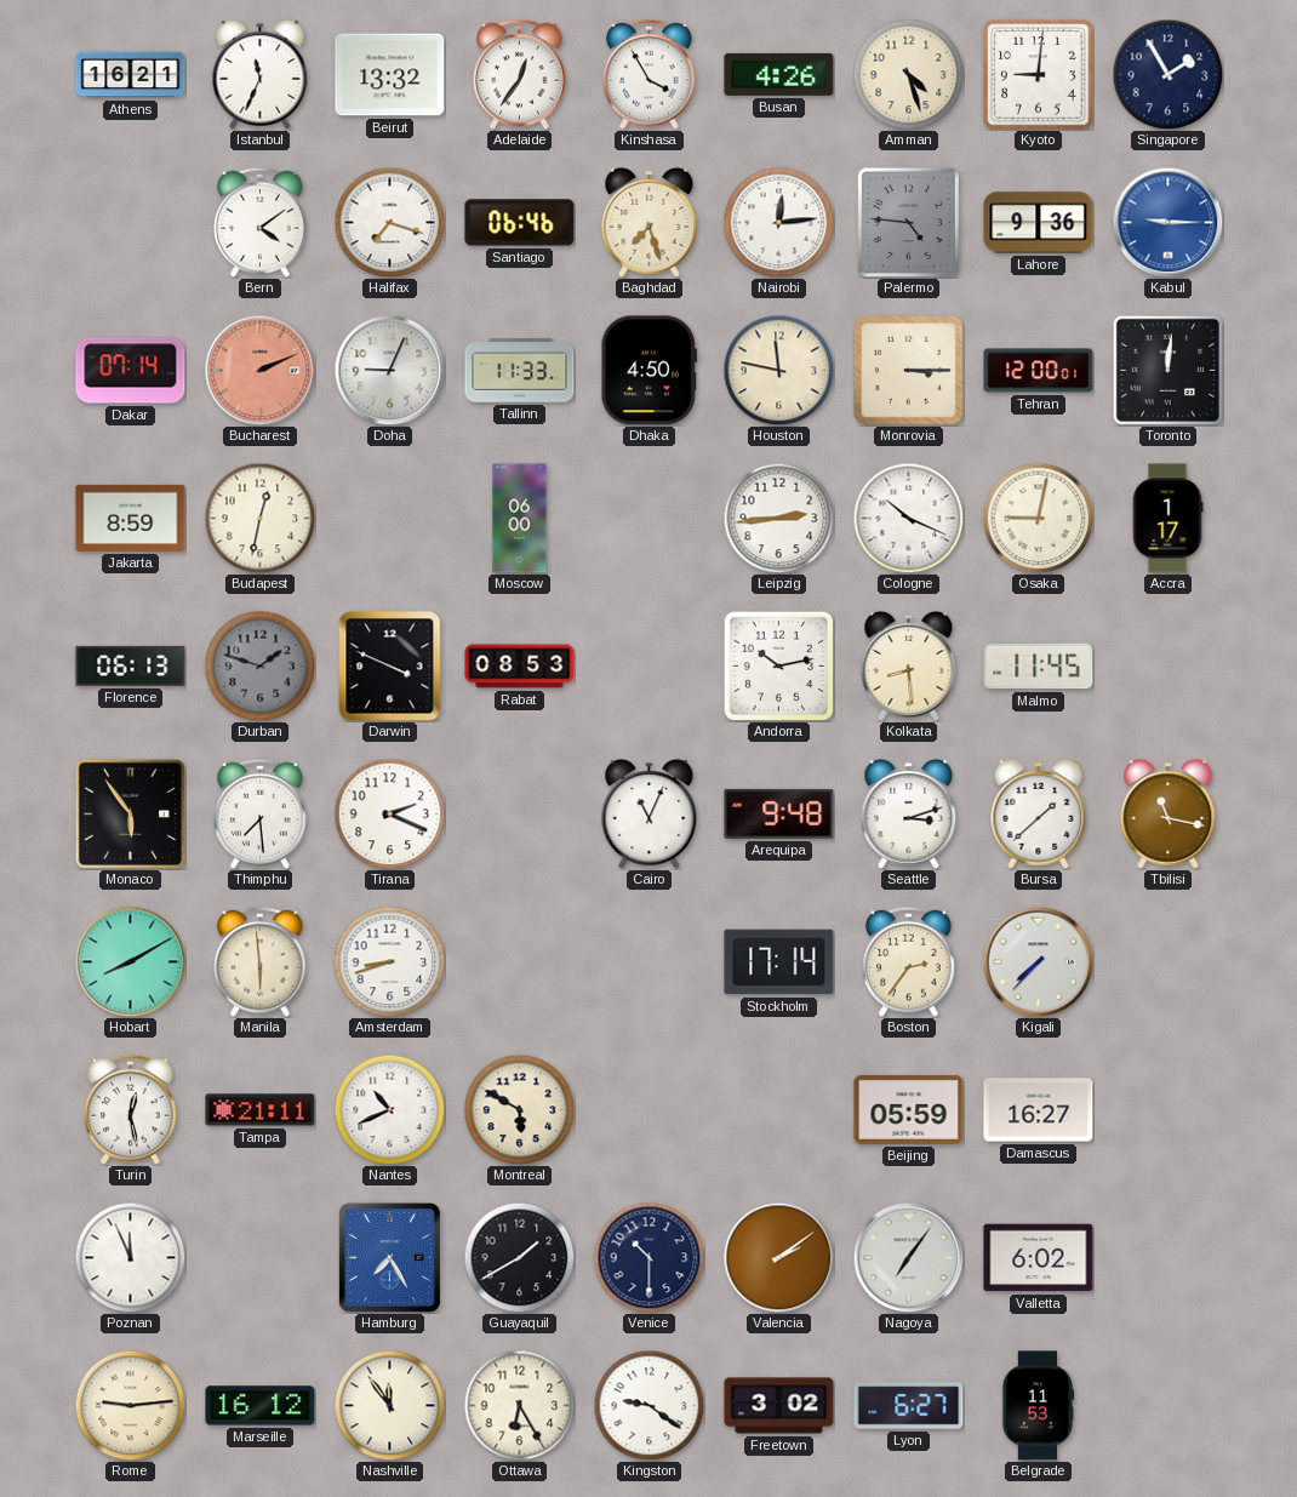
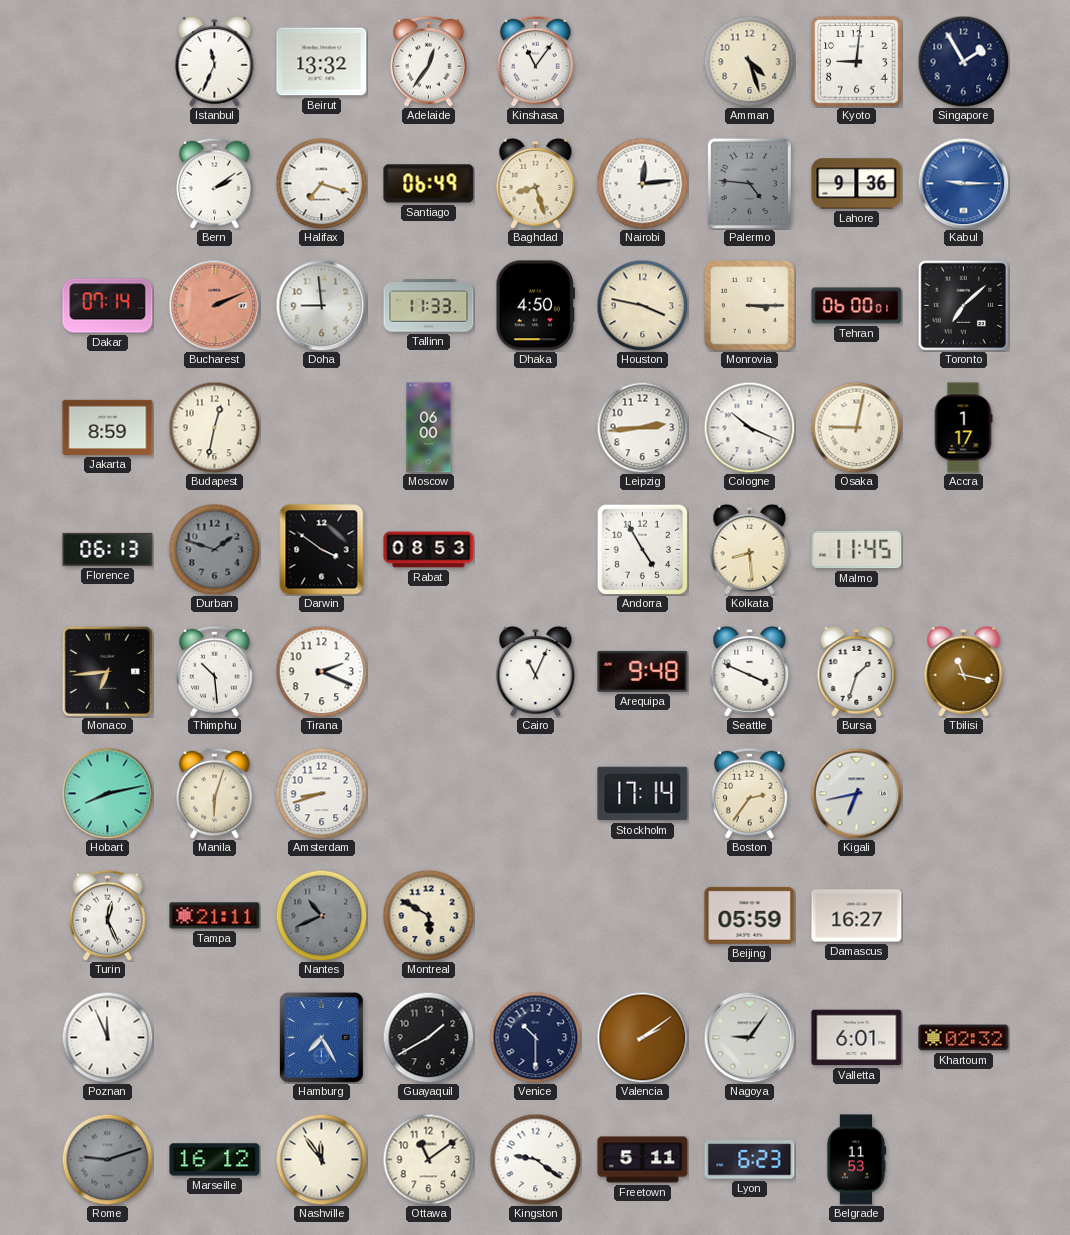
Athens: 16:21 -> none (131, 75)
Kinshasa: 3:55 -> 11:06 (536, 61)
Busan: 4:26 -> none (779, 74)
Bern: 4:09 -> 2:09 (215, 183)
Santiago: 06:46 -> 06:49 (429, 184)
Baghdad: 7:27 -> 8:27 (536, 183)
Doha: 9:04 -> 8:59 (321, 305)
Houston: 11:47 -> 3:47 (642, 305)
Tehran: 12:00 -> 06:00 (857, 306)
Toronto: 12:01 -> 7:08 (963, 305)
Darwin: 3:49 -> 3:51 (322, 550)
Andorra: 10:13 -> 4:55 (642, 549)
Monaco: 5:54 -> 6:44 (107, 671)
Thimphu: 7:29 -> 10:29 (215, 671)
Seattle: 3:12 -> 3:49 (750, 671)
Bursa: 1:38 -> 1:33 (857, 671)
Hobart: 8:10 -> 8:13 (107, 793)
Manila: 5:59 -> 6:03 (215, 793)
Kigali: 7:37 -> 6:43 (856, 793)
Turin: 12:28 -> 12:26 (108, 915)
Nantes dial: white -> grey (321, 915)
Nagoya: 7:06 -> 9:06 (749, 1037)
Valletta: 6:02 -> 6:01 (857, 1038)
Khartoum: none -> 02:32 (964, 1038)
Rome: 9:14 -> 9:12 (107, 1159)
Rome dial: cream -> grey (107, 1159)
Ottawa: 6:25 -> 11:09 (428, 1159)
Freetown: 3:02 -> 5:11 (643, 1160)
Lyon: 6:27 -> 6:23 (750, 1160)
